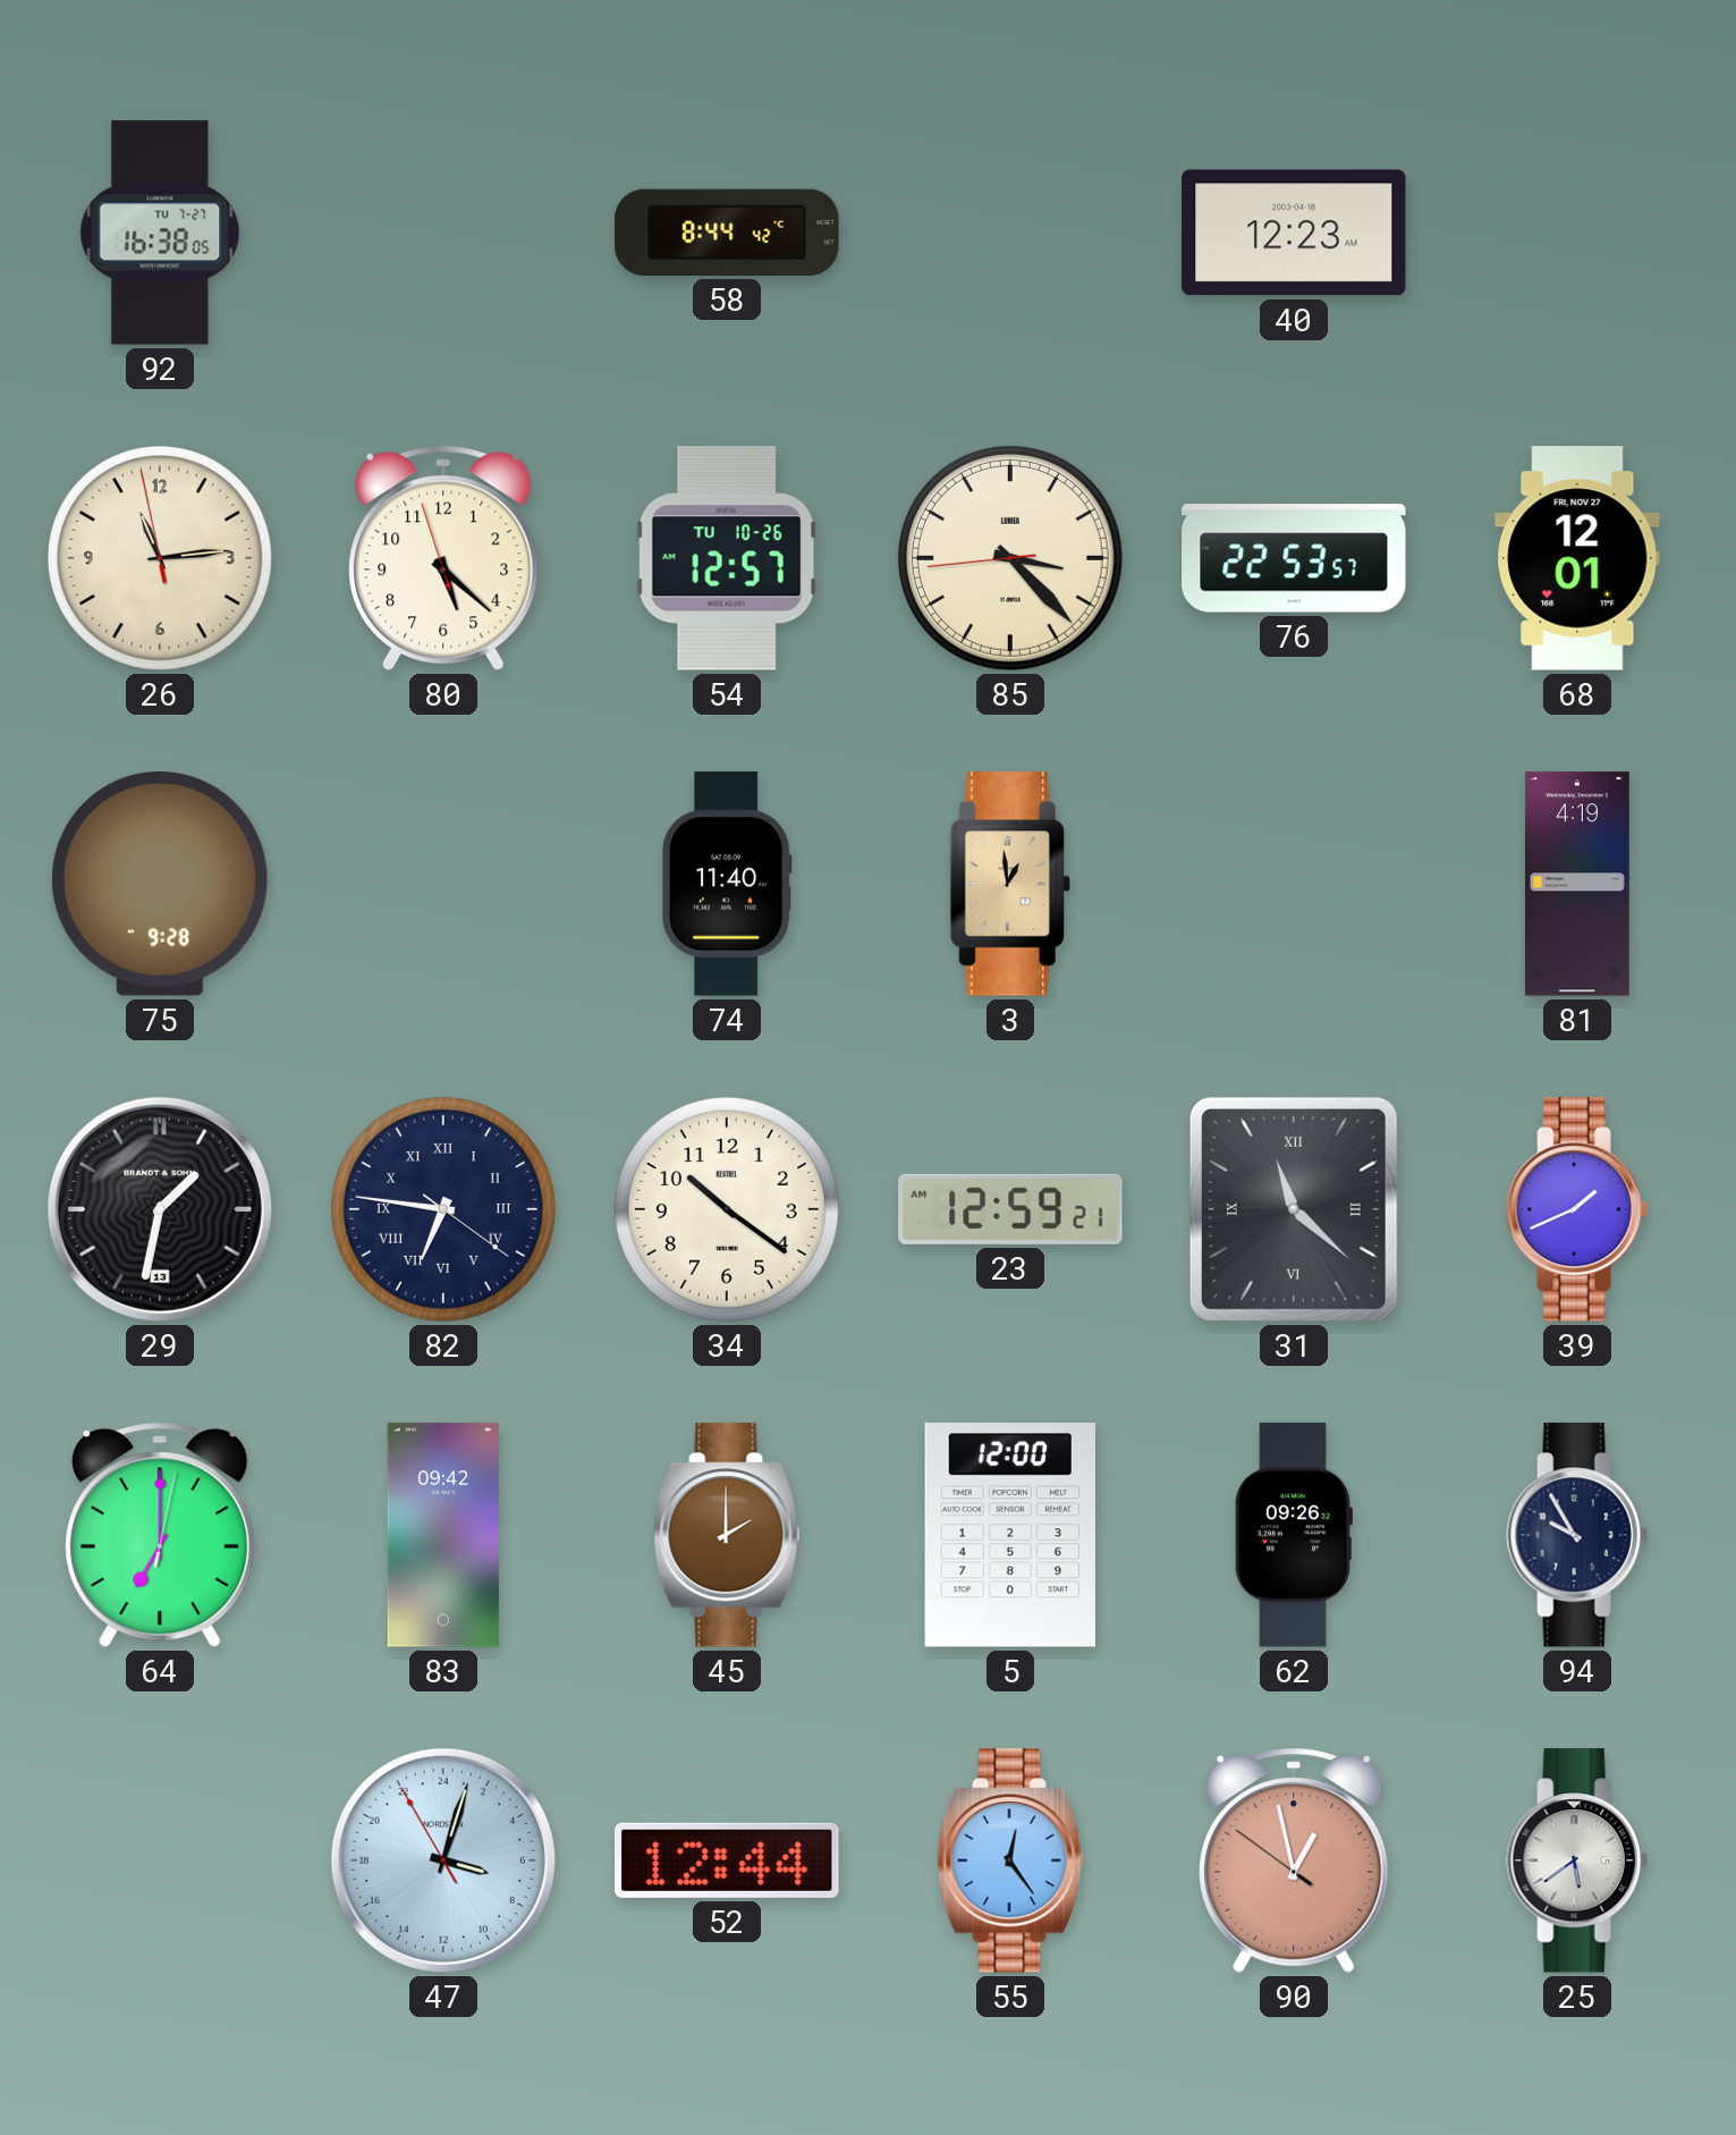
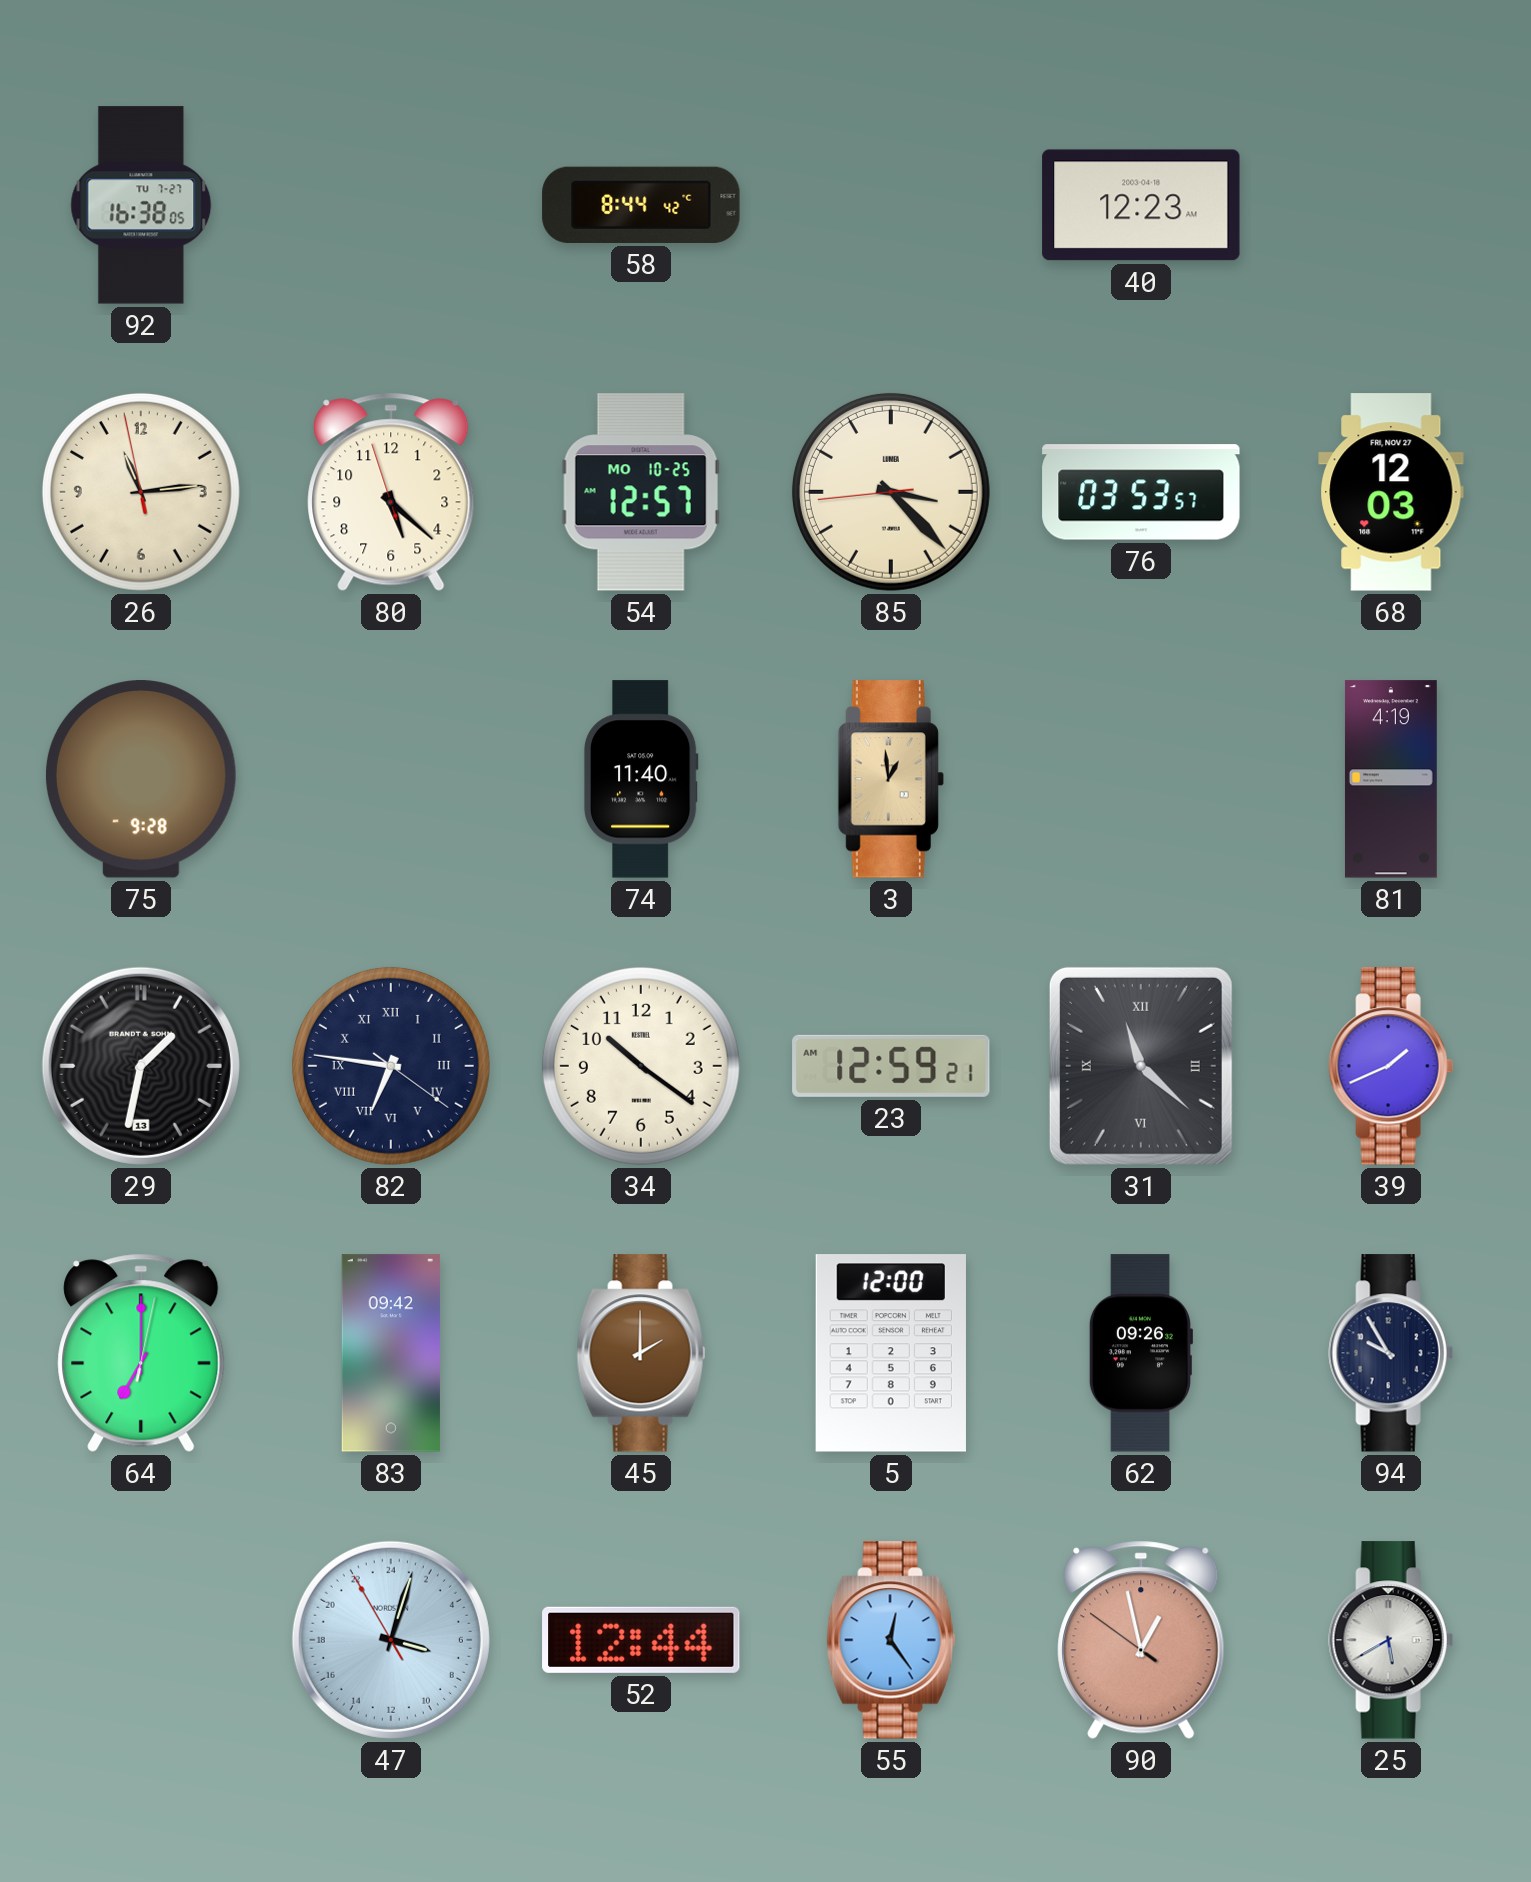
54 date: TU 10-26 -> MO 10-25 (641, 492)
76: 22:53 -> 03:53 (1141, 492)
68: 12:01 -> 12:03 (1391, 492)
25: 5:39 -> 5:40 (1391, 1640)
